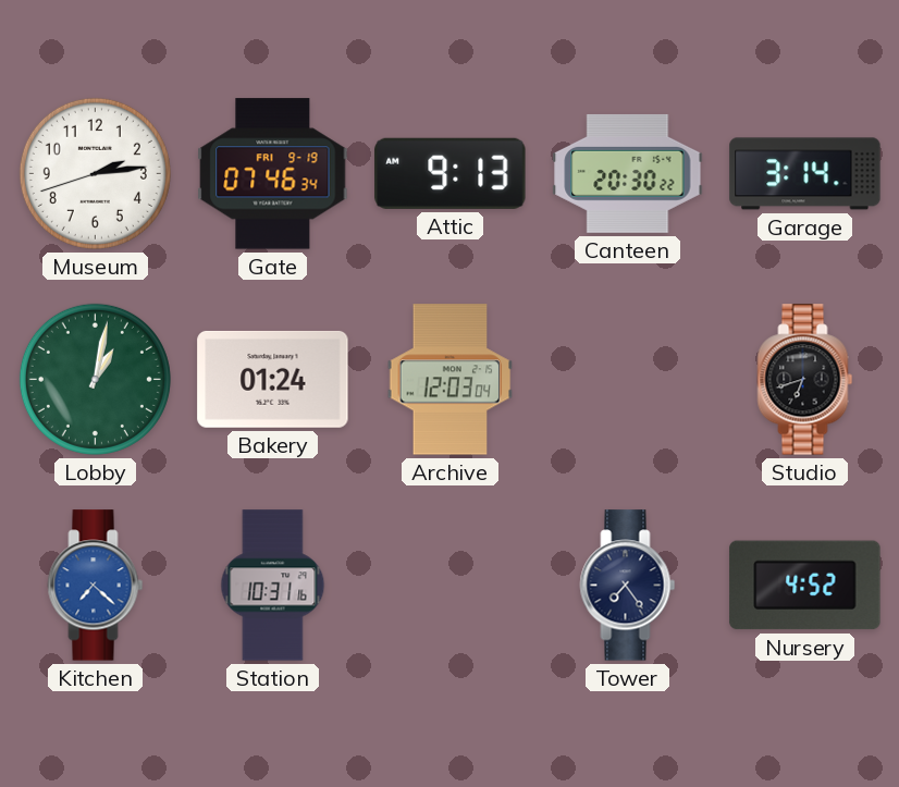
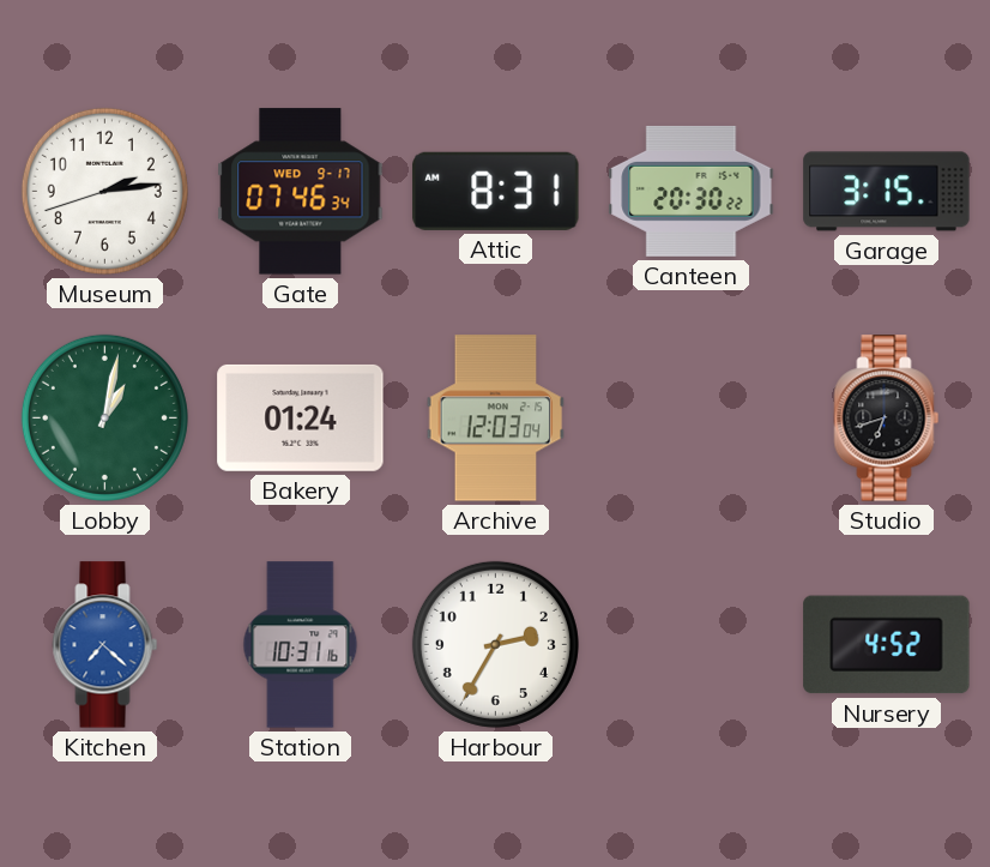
Gate date: FRI 9-19 -> WED 9-17 (301, 192)
Attic: 9:13 -> 8:31 (496, 191)
Garage: 3:14 -> 3:15 (887, 192)
Harbour: none -> 2:35 (495, 644)
Tower: 7:24 -> none (628, 586)
